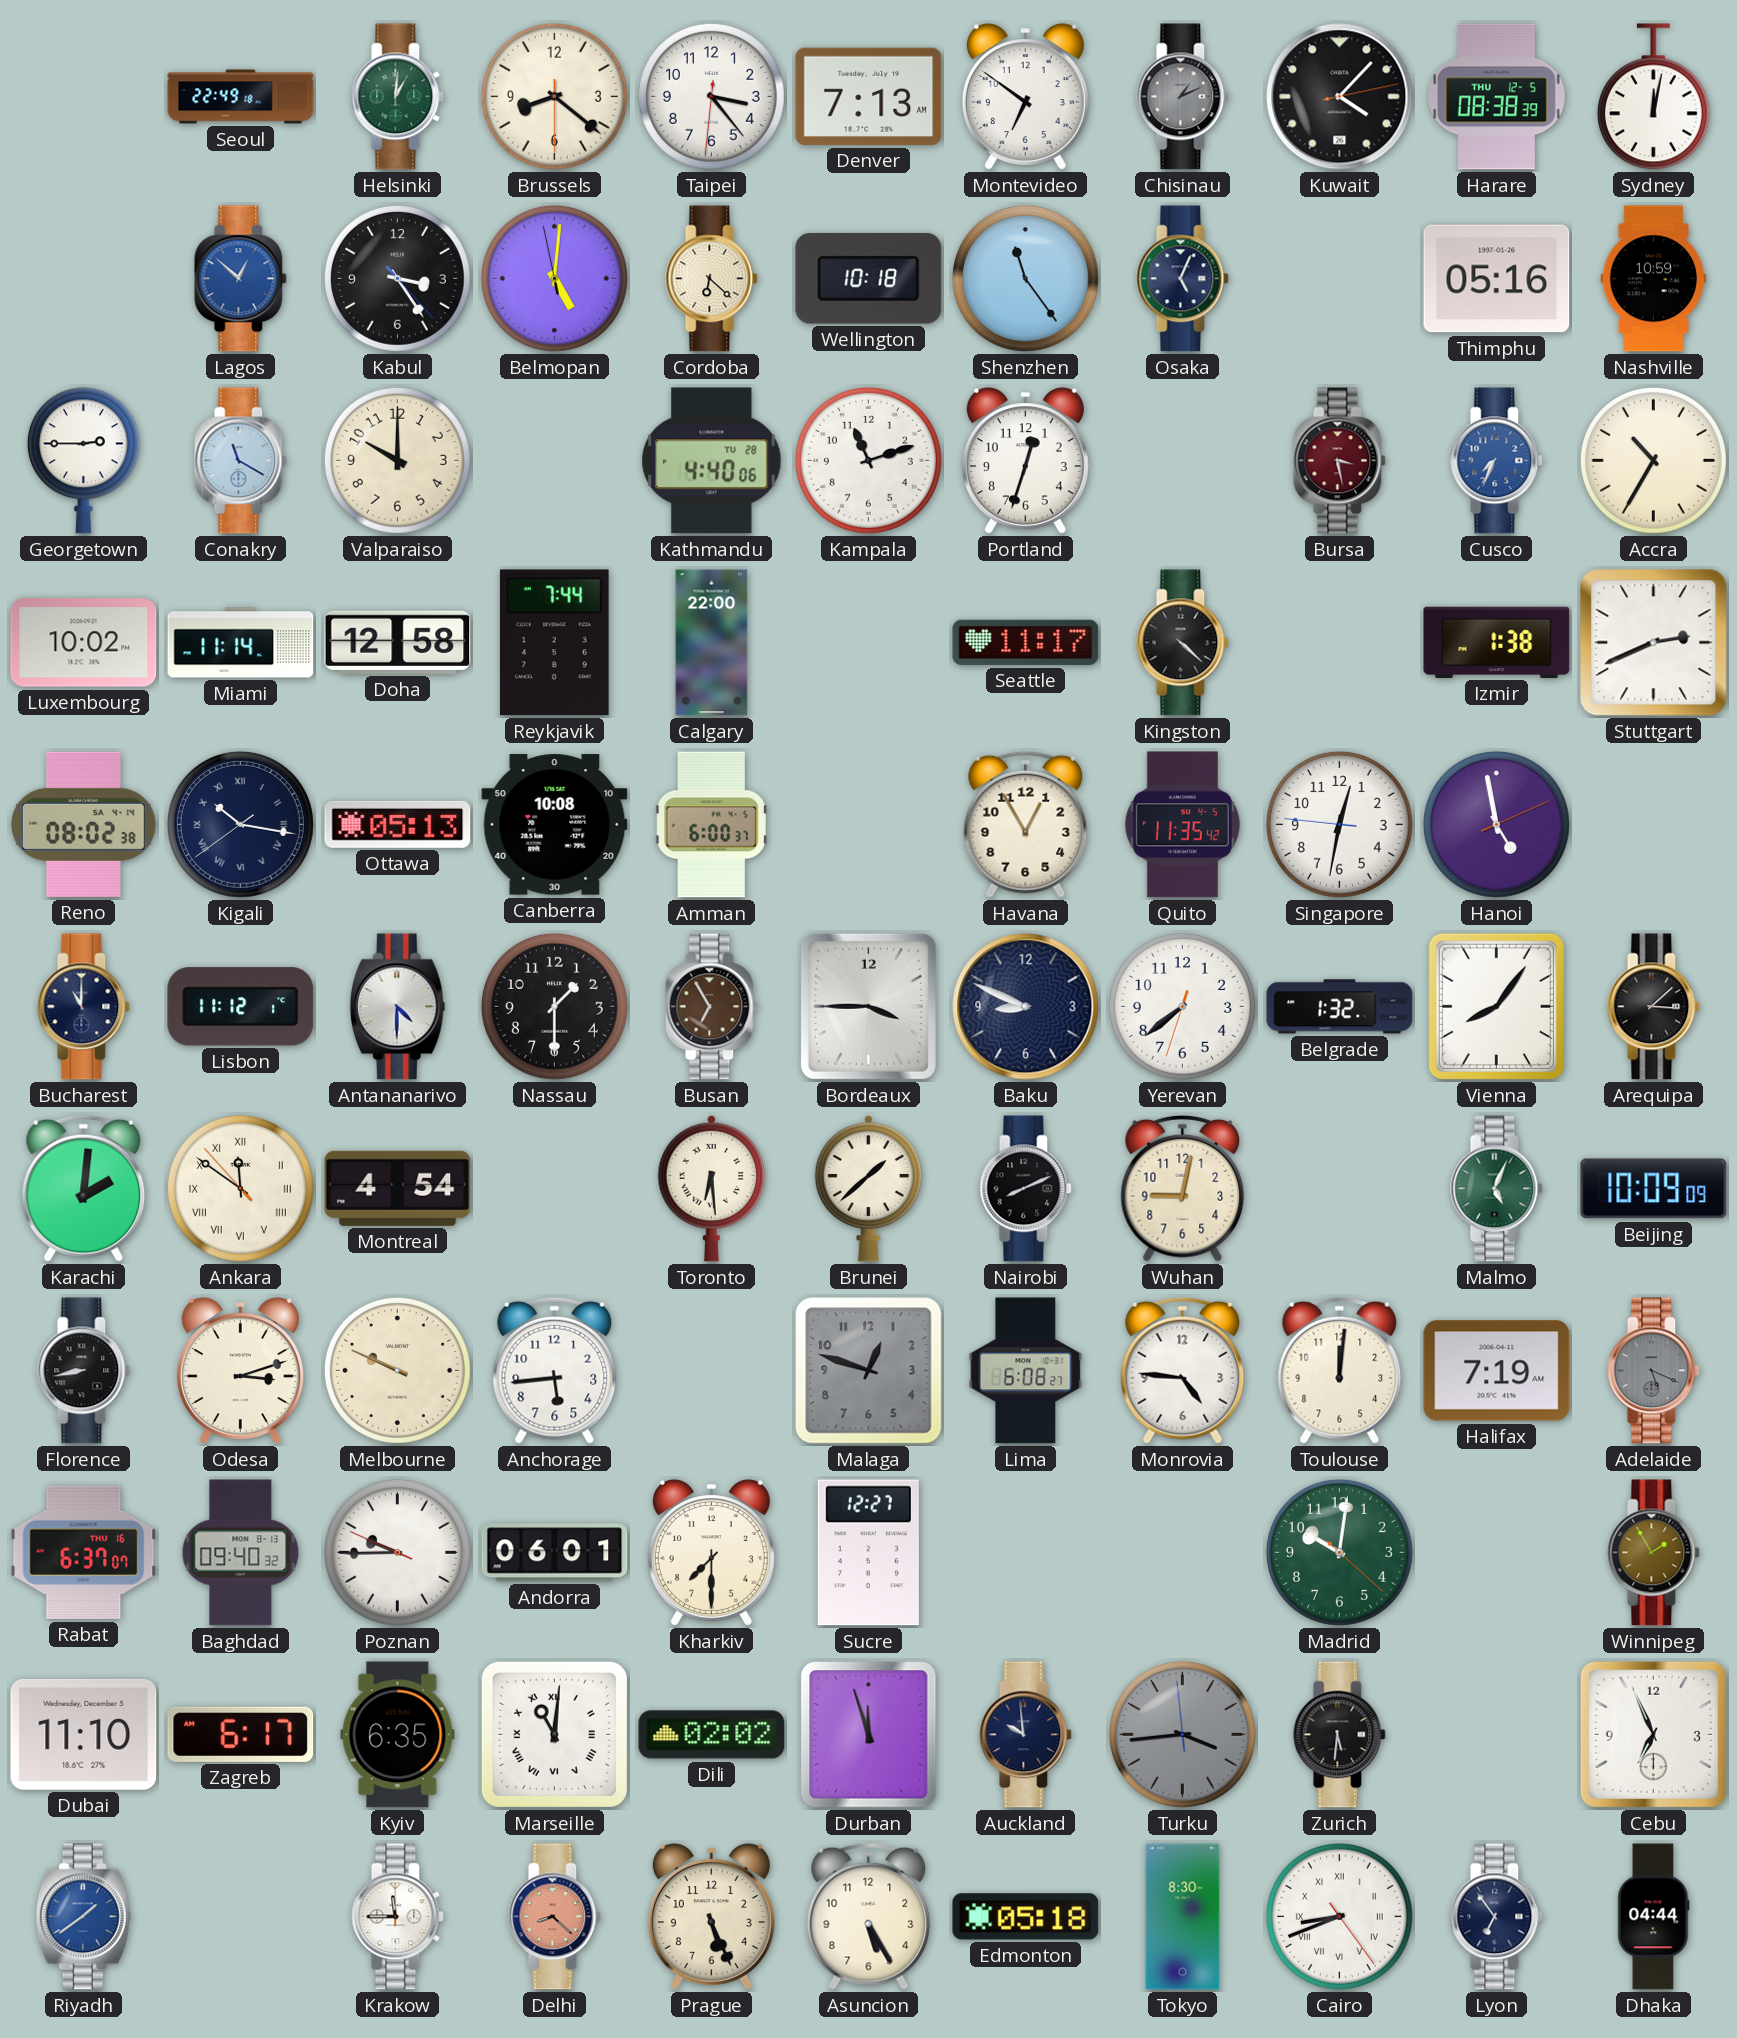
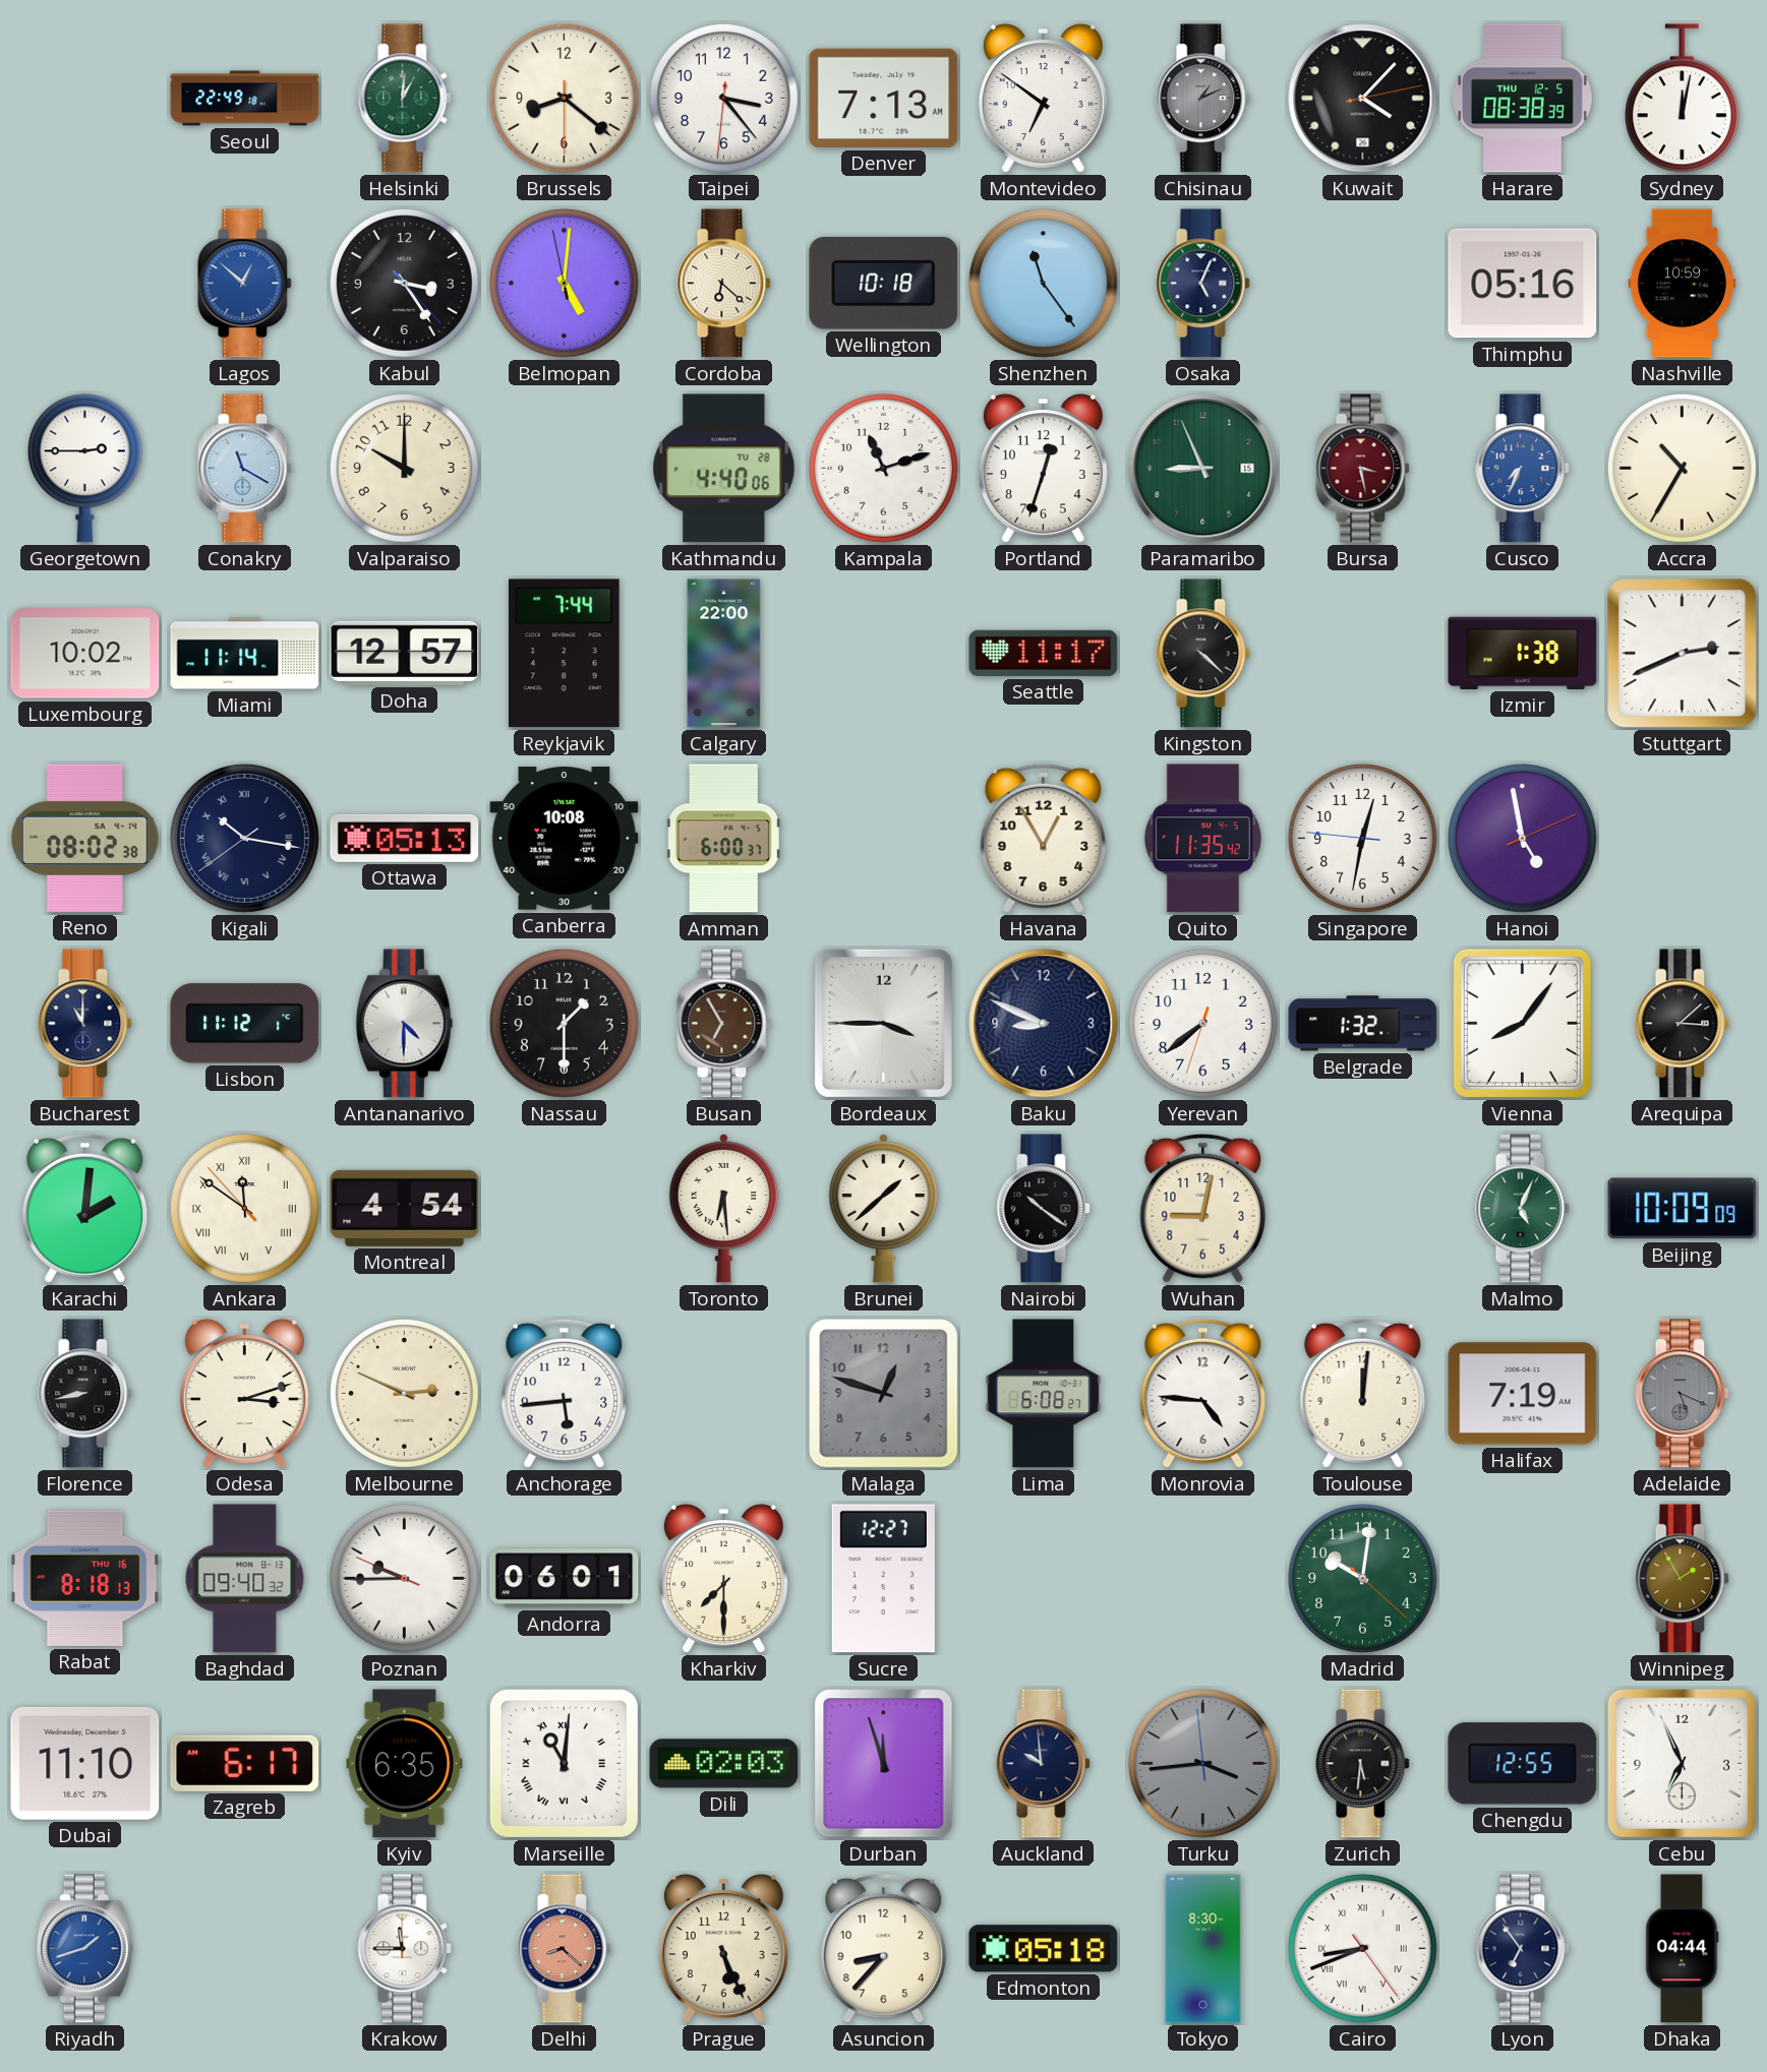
Paramaribo: none -> 8:56 (1203, 469)
Doha: 12:58 -> 12:57 (405, 653)
Nairobi: 8:11 -> 10:21 (1044, 1209)
Melbourne: 9:49 -> 2:49 (404, 1393)
Rabat: 6:37 -> 8:18 (85, 1578)
Dili: 02:02 -> 02:03 (724, 1764)
Chengdu: none -> 12:55 (1523, 1764)
Riyadh: 1:39 -> 1:42 (84, 1949)
Asuncion: 5:25 -> 8:37 (884, 1948)
